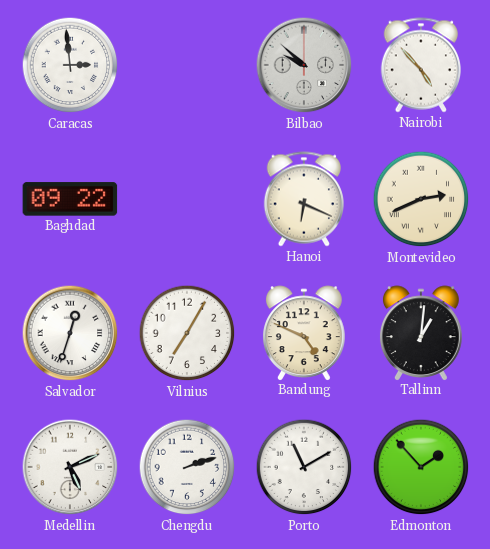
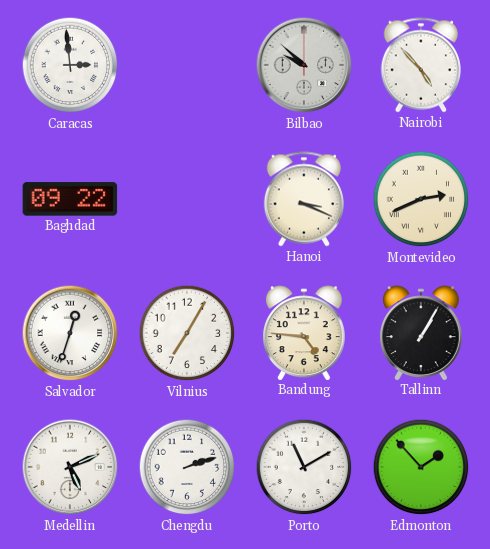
Hanoi: 6:19 -> 3:19 (303, 199)
Bandung: 4:49 -> 4:46 (304, 333)
Tallinn: 1:01 -> 1:05 (421, 333)
